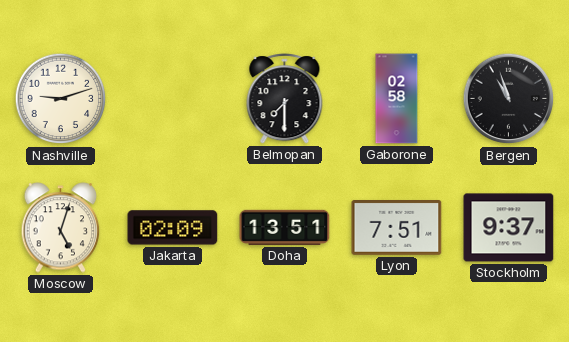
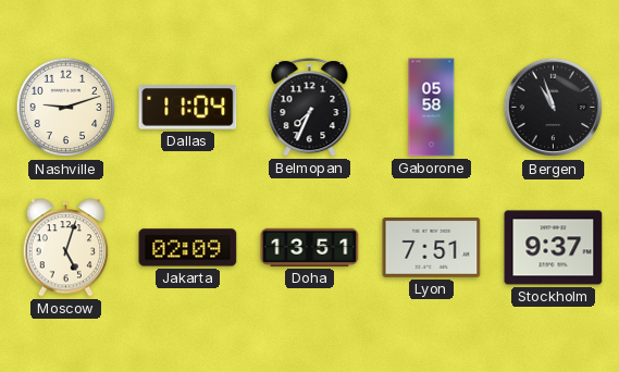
Dallas: none -> 11:04 (188, 108)
Belmopan: 7:30 -> 7:34 (310, 108)
Gaborone: 02:58 -> 05:58 (432, 108)
